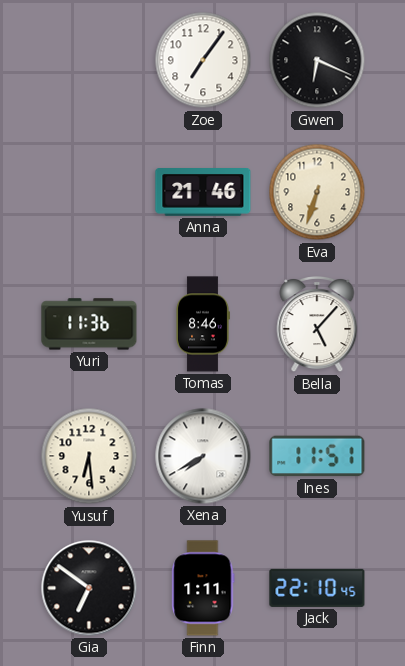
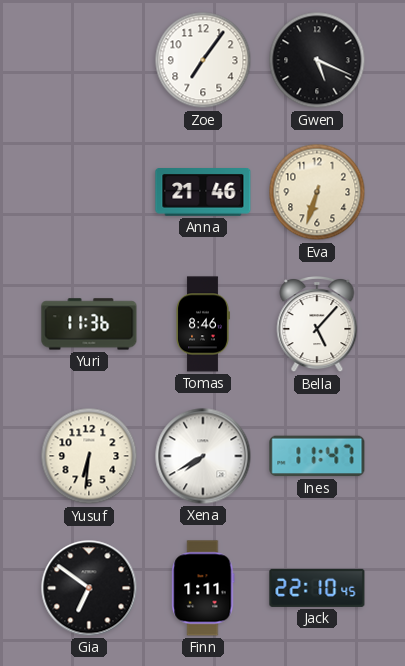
Gwen: 6:19 -> 5:19 (317, 60)
Yusuf: 6:29 -> 6:31 (89, 456)
Ines: 11:51 -> 11:47 (317, 456)
